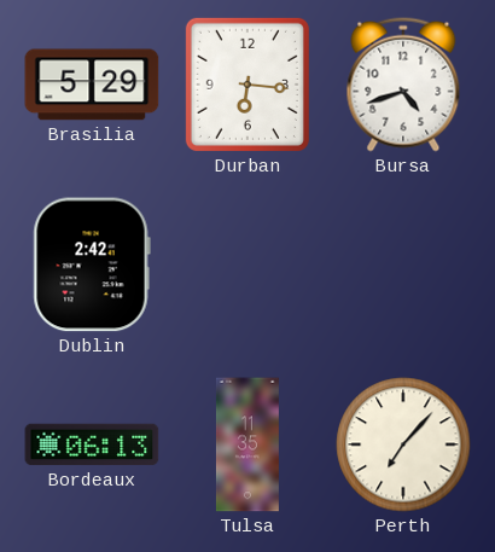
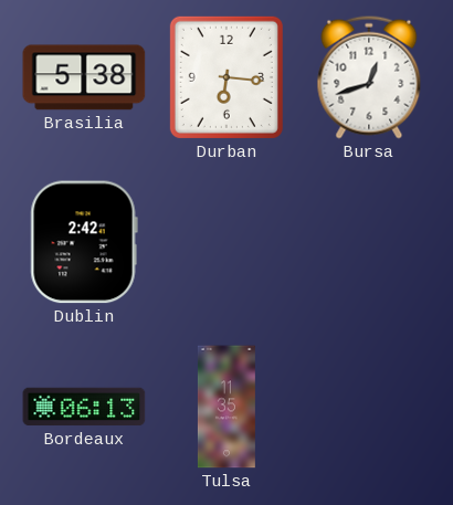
Brasilia: 5:29 -> 5:38 (84, 77)
Bursa: 4:42 -> 12:42 (369, 77)
Perth: 7:07 -> none (403, 444)
